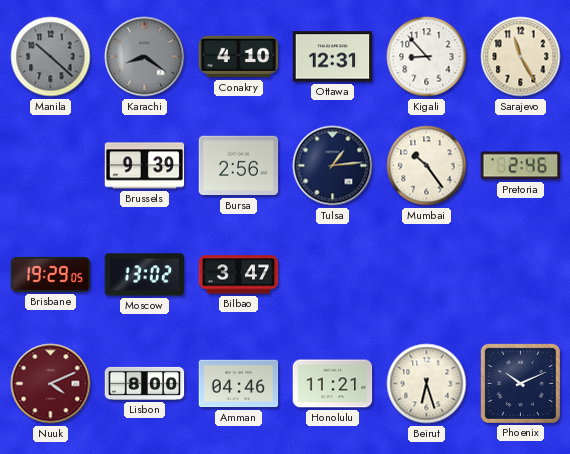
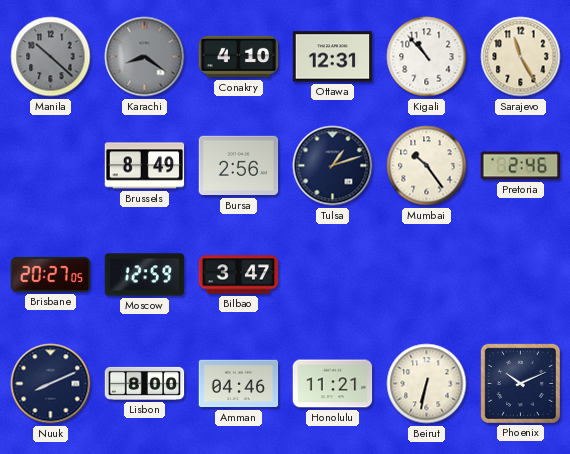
Kigali: 8:53 -> 10:53 (427, 57)
Brussels: 9:39 -> 8:49 (145, 166)
Tulsa: 1:14 -> 1:12 (333, 166)
Brisbane: 19:29 -> 20:27 (51, 274)
Moscow: 13:02 -> 12:59 (145, 275)
Nuuk: 4:11 -> 8:11 (51, 384)
Nuuk dial: burgundy -> navy (51, 384)
Beirut: 6:27 -> 6:32 (427, 384)
